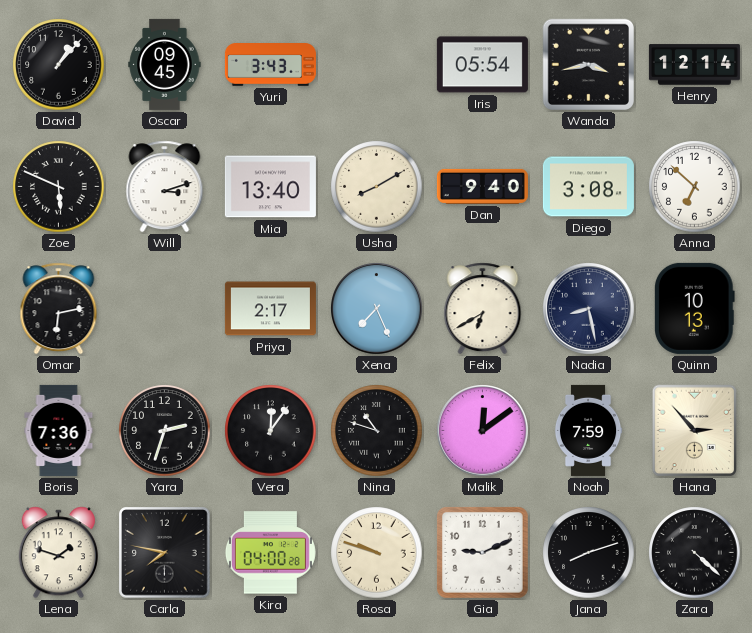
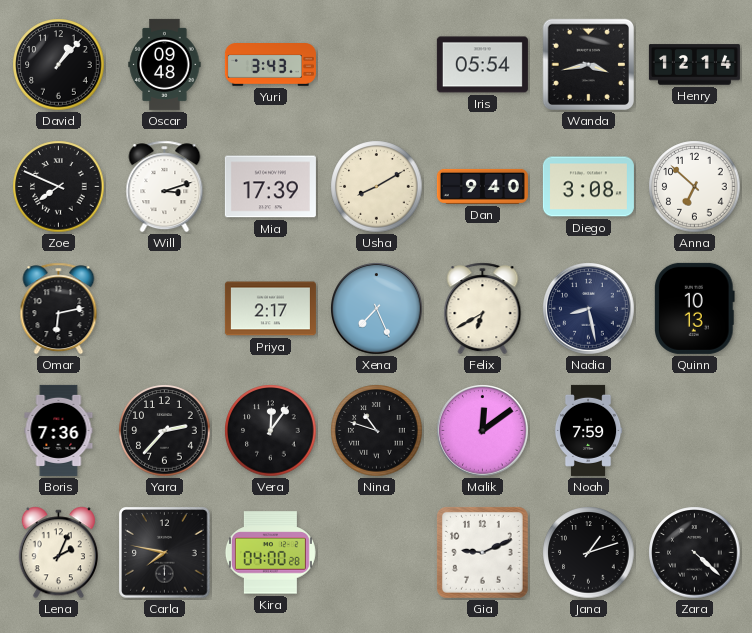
Oscar: 09:45 -> 09:48 (165, 64)
Zoe: 5:49 -> 7:49 (59, 187)
Mia: 13:40 -> 17:39 (270, 187)
Yara: 2:33 -> 2:37 (165, 431)
Hana: 2:53 -> none (695, 431)
Lena: 1:48 -> 2:04 (58, 553)
Rosa: 9:48 -> none (377, 553)
Jana: 8:12 -> 1:12 (589, 553)
